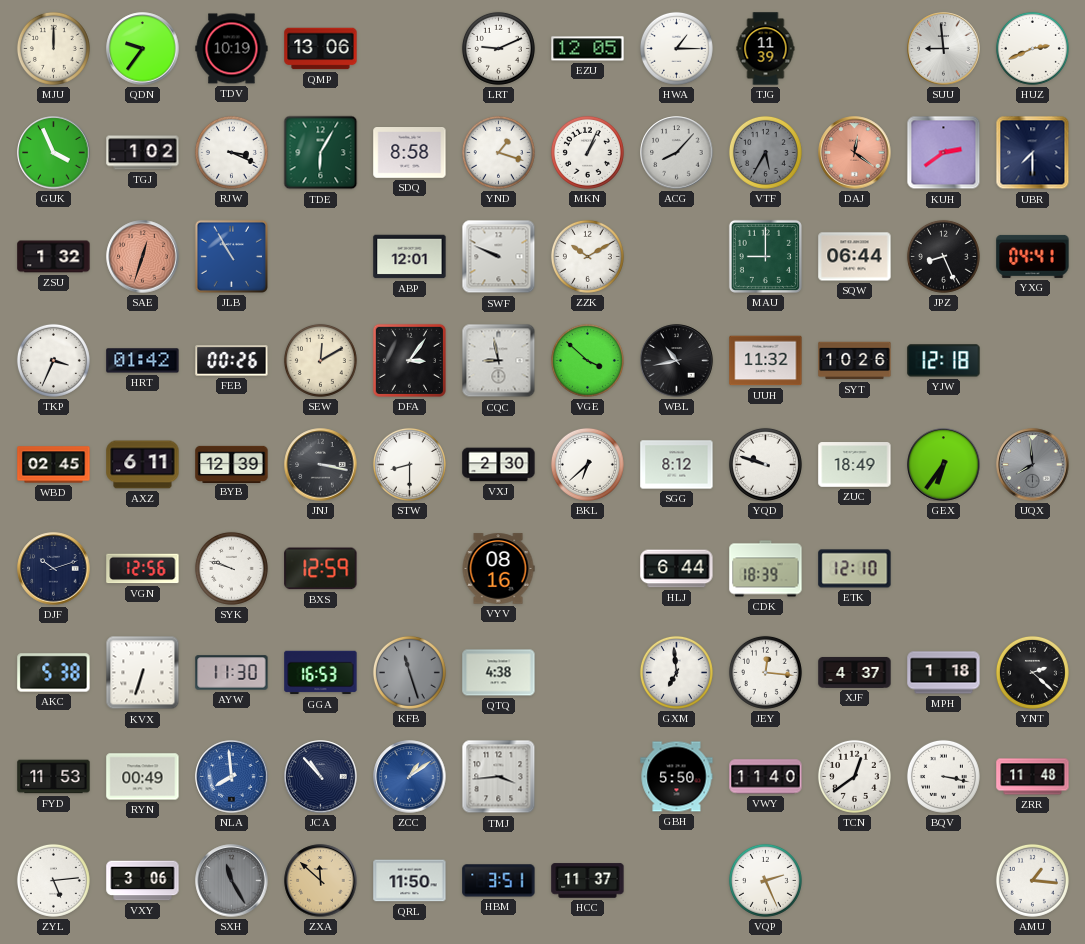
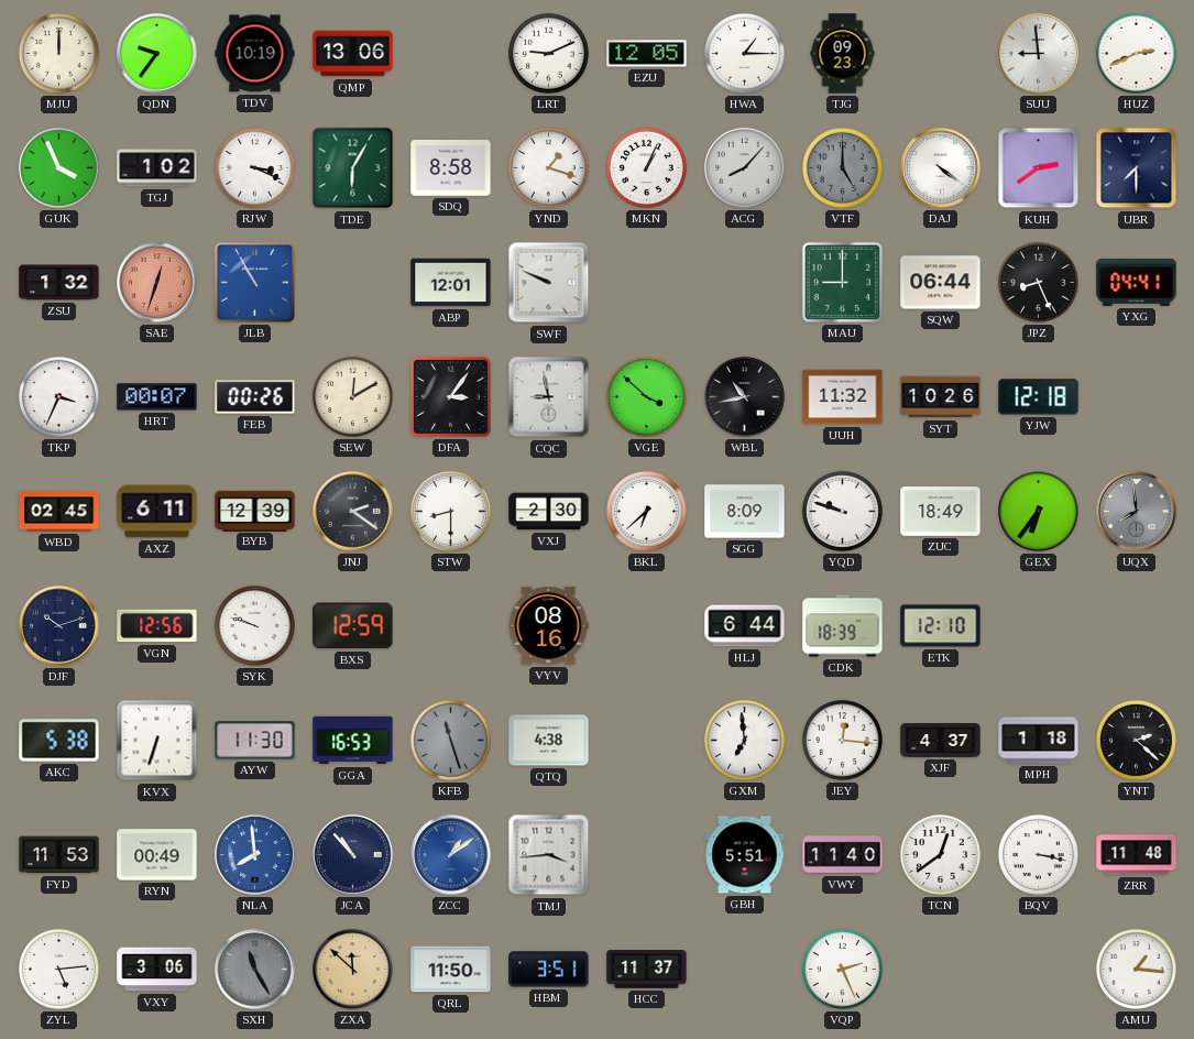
TJG: 11:39 -> 09:23 (843, 54)
VTF: 5:35 -> 5:00 (842, 167)
DAJ: 12:21 -> 4:21 (941, 168)
DAJ dial: salmon -> white (941, 168)
ZZK: 10:10 -> none (587, 256)
HRT: 01:42 -> 00:07 (157, 397)
JNJ: 3:17 -> 2:21 (353, 512)
SGG: 8:12 -> 8:09 (745, 512)
GBH: 5:50 -> 5:51 (745, 855)
